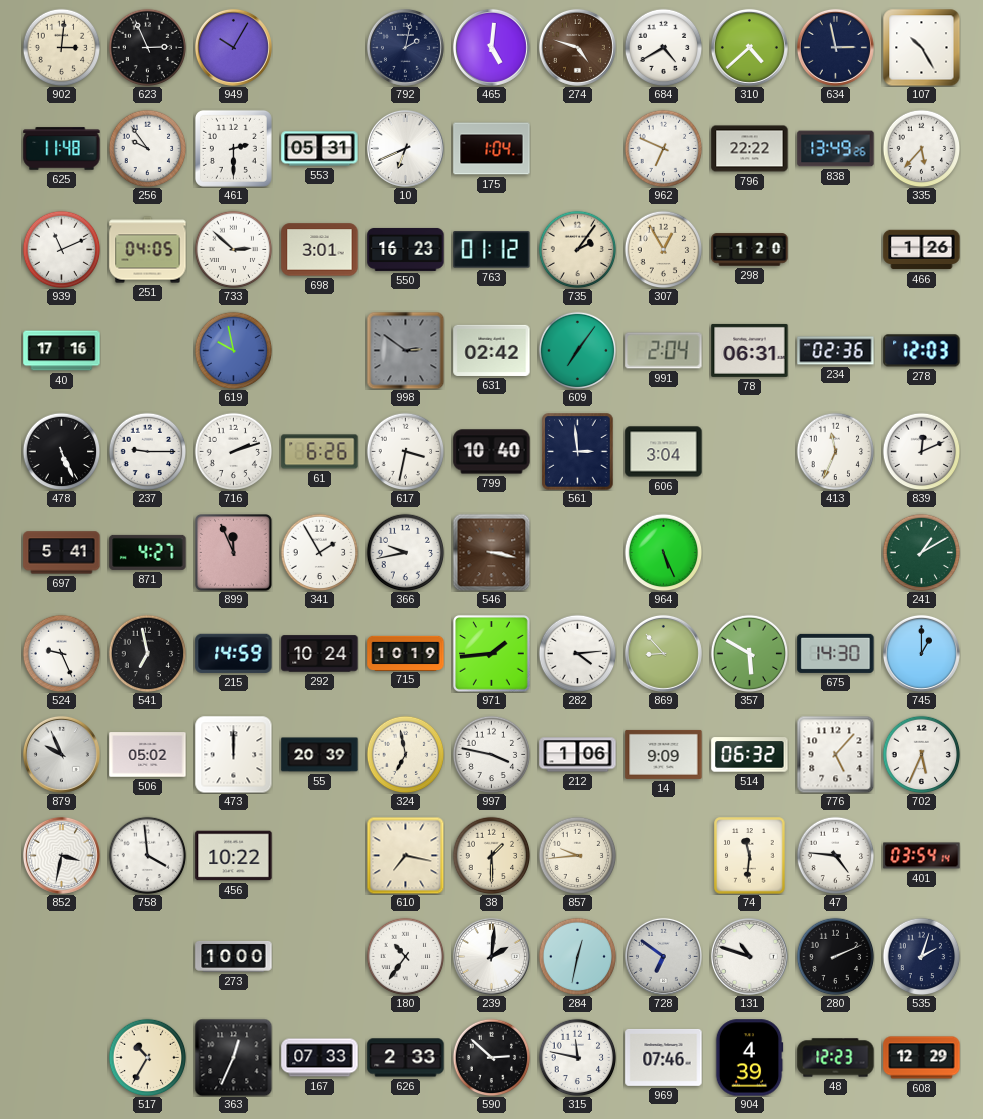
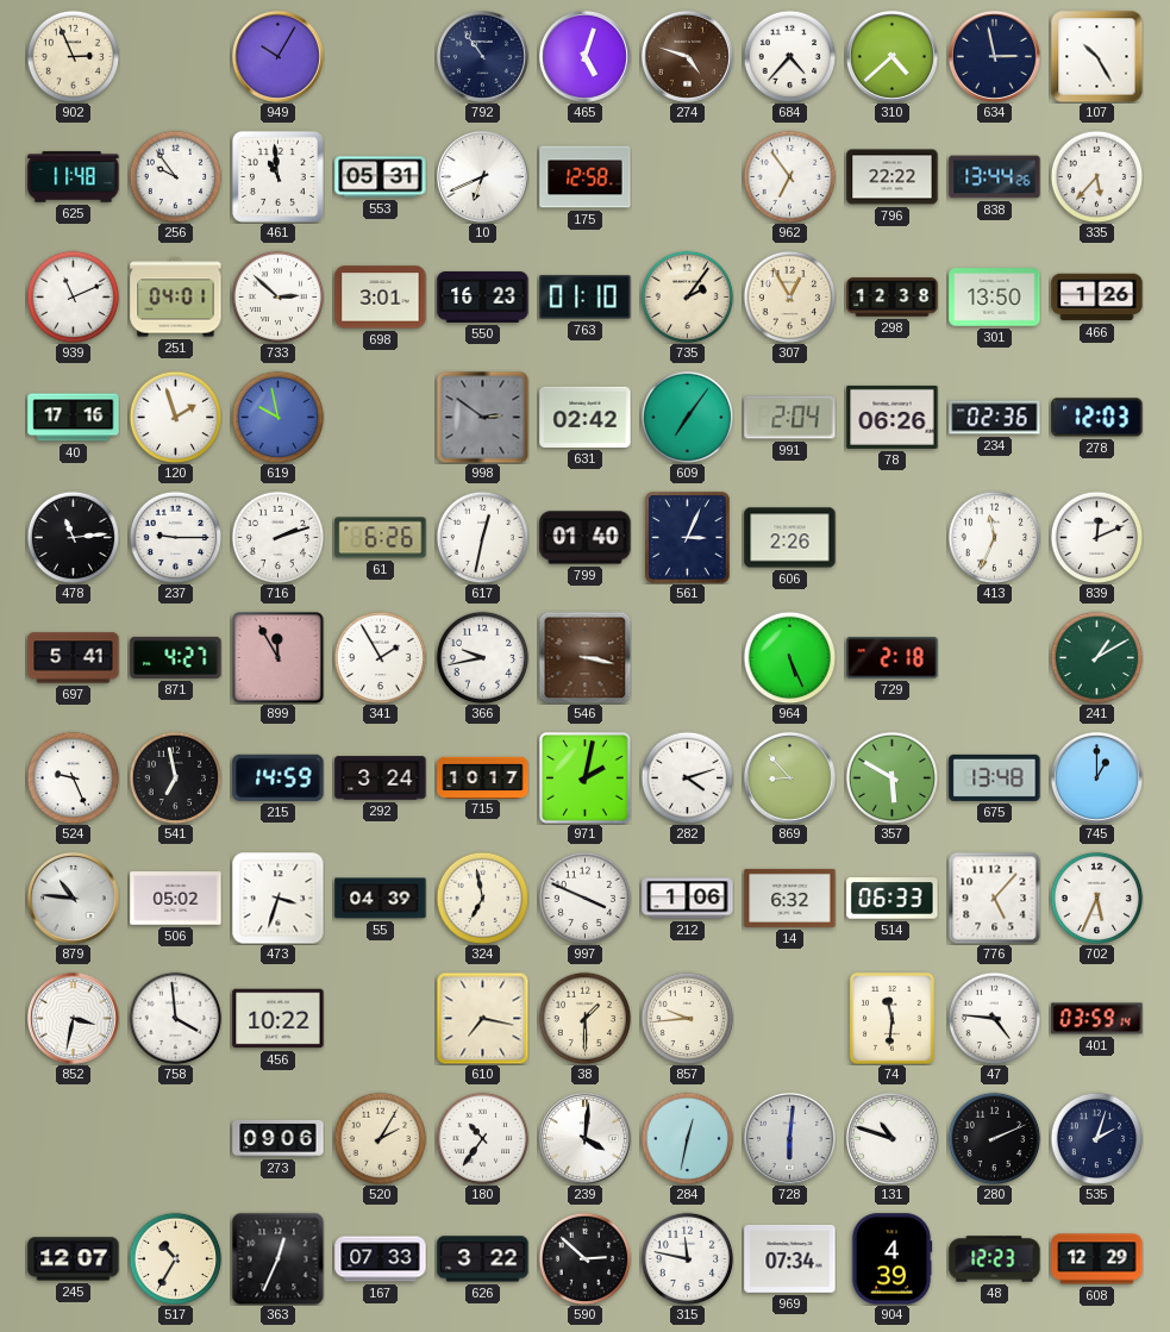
902: 3:01 -> 2:56 (73, 56)
623: 2:56 -> none (147, 47)
792: 2:02 -> 10:54 (482, 56)
465: 5:01 -> 5:03 (584, 56)
684: 4:40 -> 4:37 (789, 56)
461: 2:30 -> 10:59 (277, 176)
175: 1:04 -> 12:58 (586, 177)
962: 6:49 -> 6:54 (789, 176)
838: 13:49 -> 13:44 (995, 177)
251: 04:05 -> 04:01 (176, 298)
763: 01:12 -> 01:10 (586, 298)
298: 1:20 -> 12:38 (893, 298)
301: none -> 13:50 (995, 298)
120: none -> 1:57 (175, 417)
78: 06:31 -> 06:26 (893, 417)
478: 5:26 -> 11:14 (73, 537)
617: 3:32 -> 12:32 (482, 537)
799: 10:40 -> 01:40 (586, 538)
561: 2:59 -> 3:04 (688, 538)
606: 3:04 -> 2:26 (790, 538)
899: 11:56 -> 11:55 (279, 658)
729: none -> 2:18 (893, 658)
292: 10:24 -> 3:24 (381, 778)
715: 10:19 -> 10:17 (483, 777)
971: 1:44 -> 2:02 (586, 778)
282: 4:14 -> 4:12 (687, 777)
675: 14:30 -> 13:48 (995, 777)
879: 9:56 -> 10:46 (73, 898)
473: 12:00 -> 3:33 (277, 898)
55: 20:39 -> 04:39 (381, 899)
997: 3:47 -> 3:49 (584, 898)
14: 9:09 -> 6:32 (790, 898)
514: 06:32 -> 06:33 (893, 899)
401: 03:54 -> 03:59 (1097, 1019)
273: 10:00 -> 09:06 (279, 1138)
520: none -> 2:05 (380, 1138)
239: 2:01 -> 4:01 (584, 1138)
728: 6:51 -> 6:01 (789, 1138)
245: none -> 12:07 (74, 1259)
626: 2:33 -> 3:22 (483, 1259)
969: 07:46 -> 07:34 (790, 1258)
